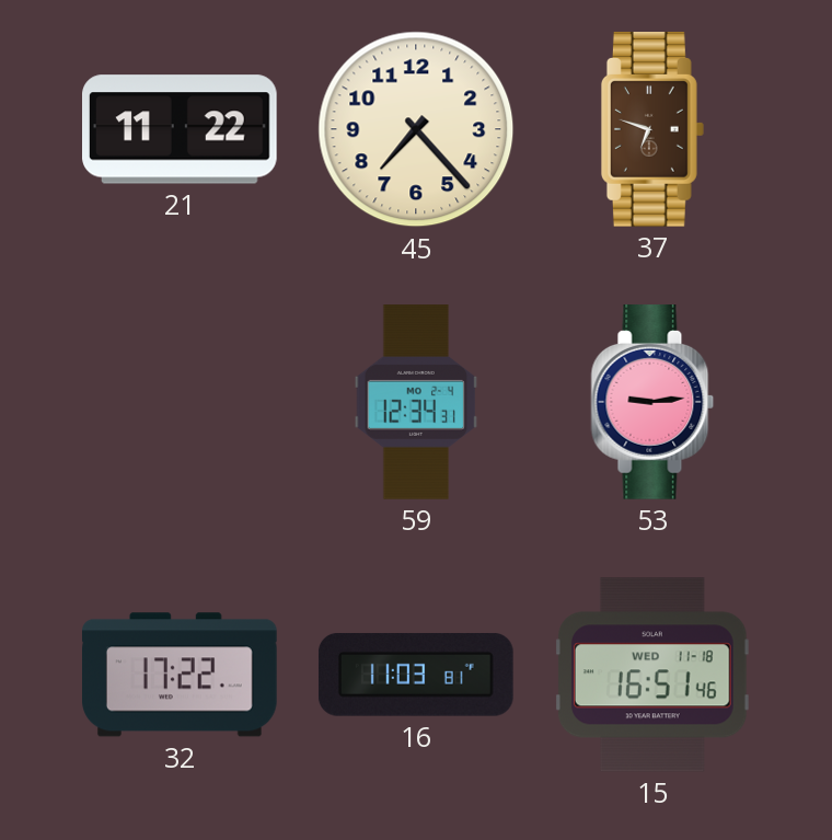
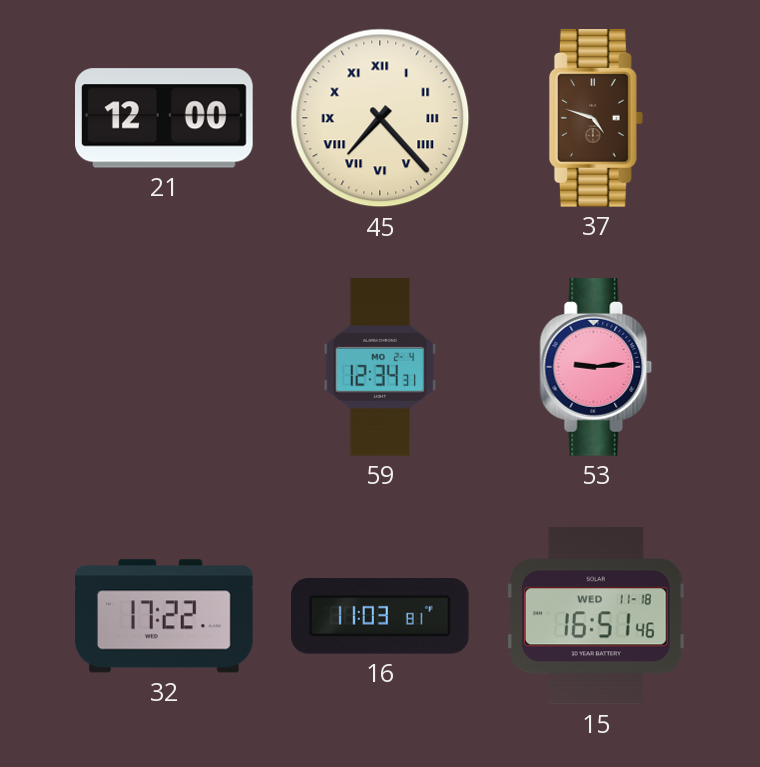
21: 11:22 -> 12:00 (165, 118)
45 numerals: Arabic -> Roman (380, 118)
37: 6:48 -> 4:48 (596, 119)
